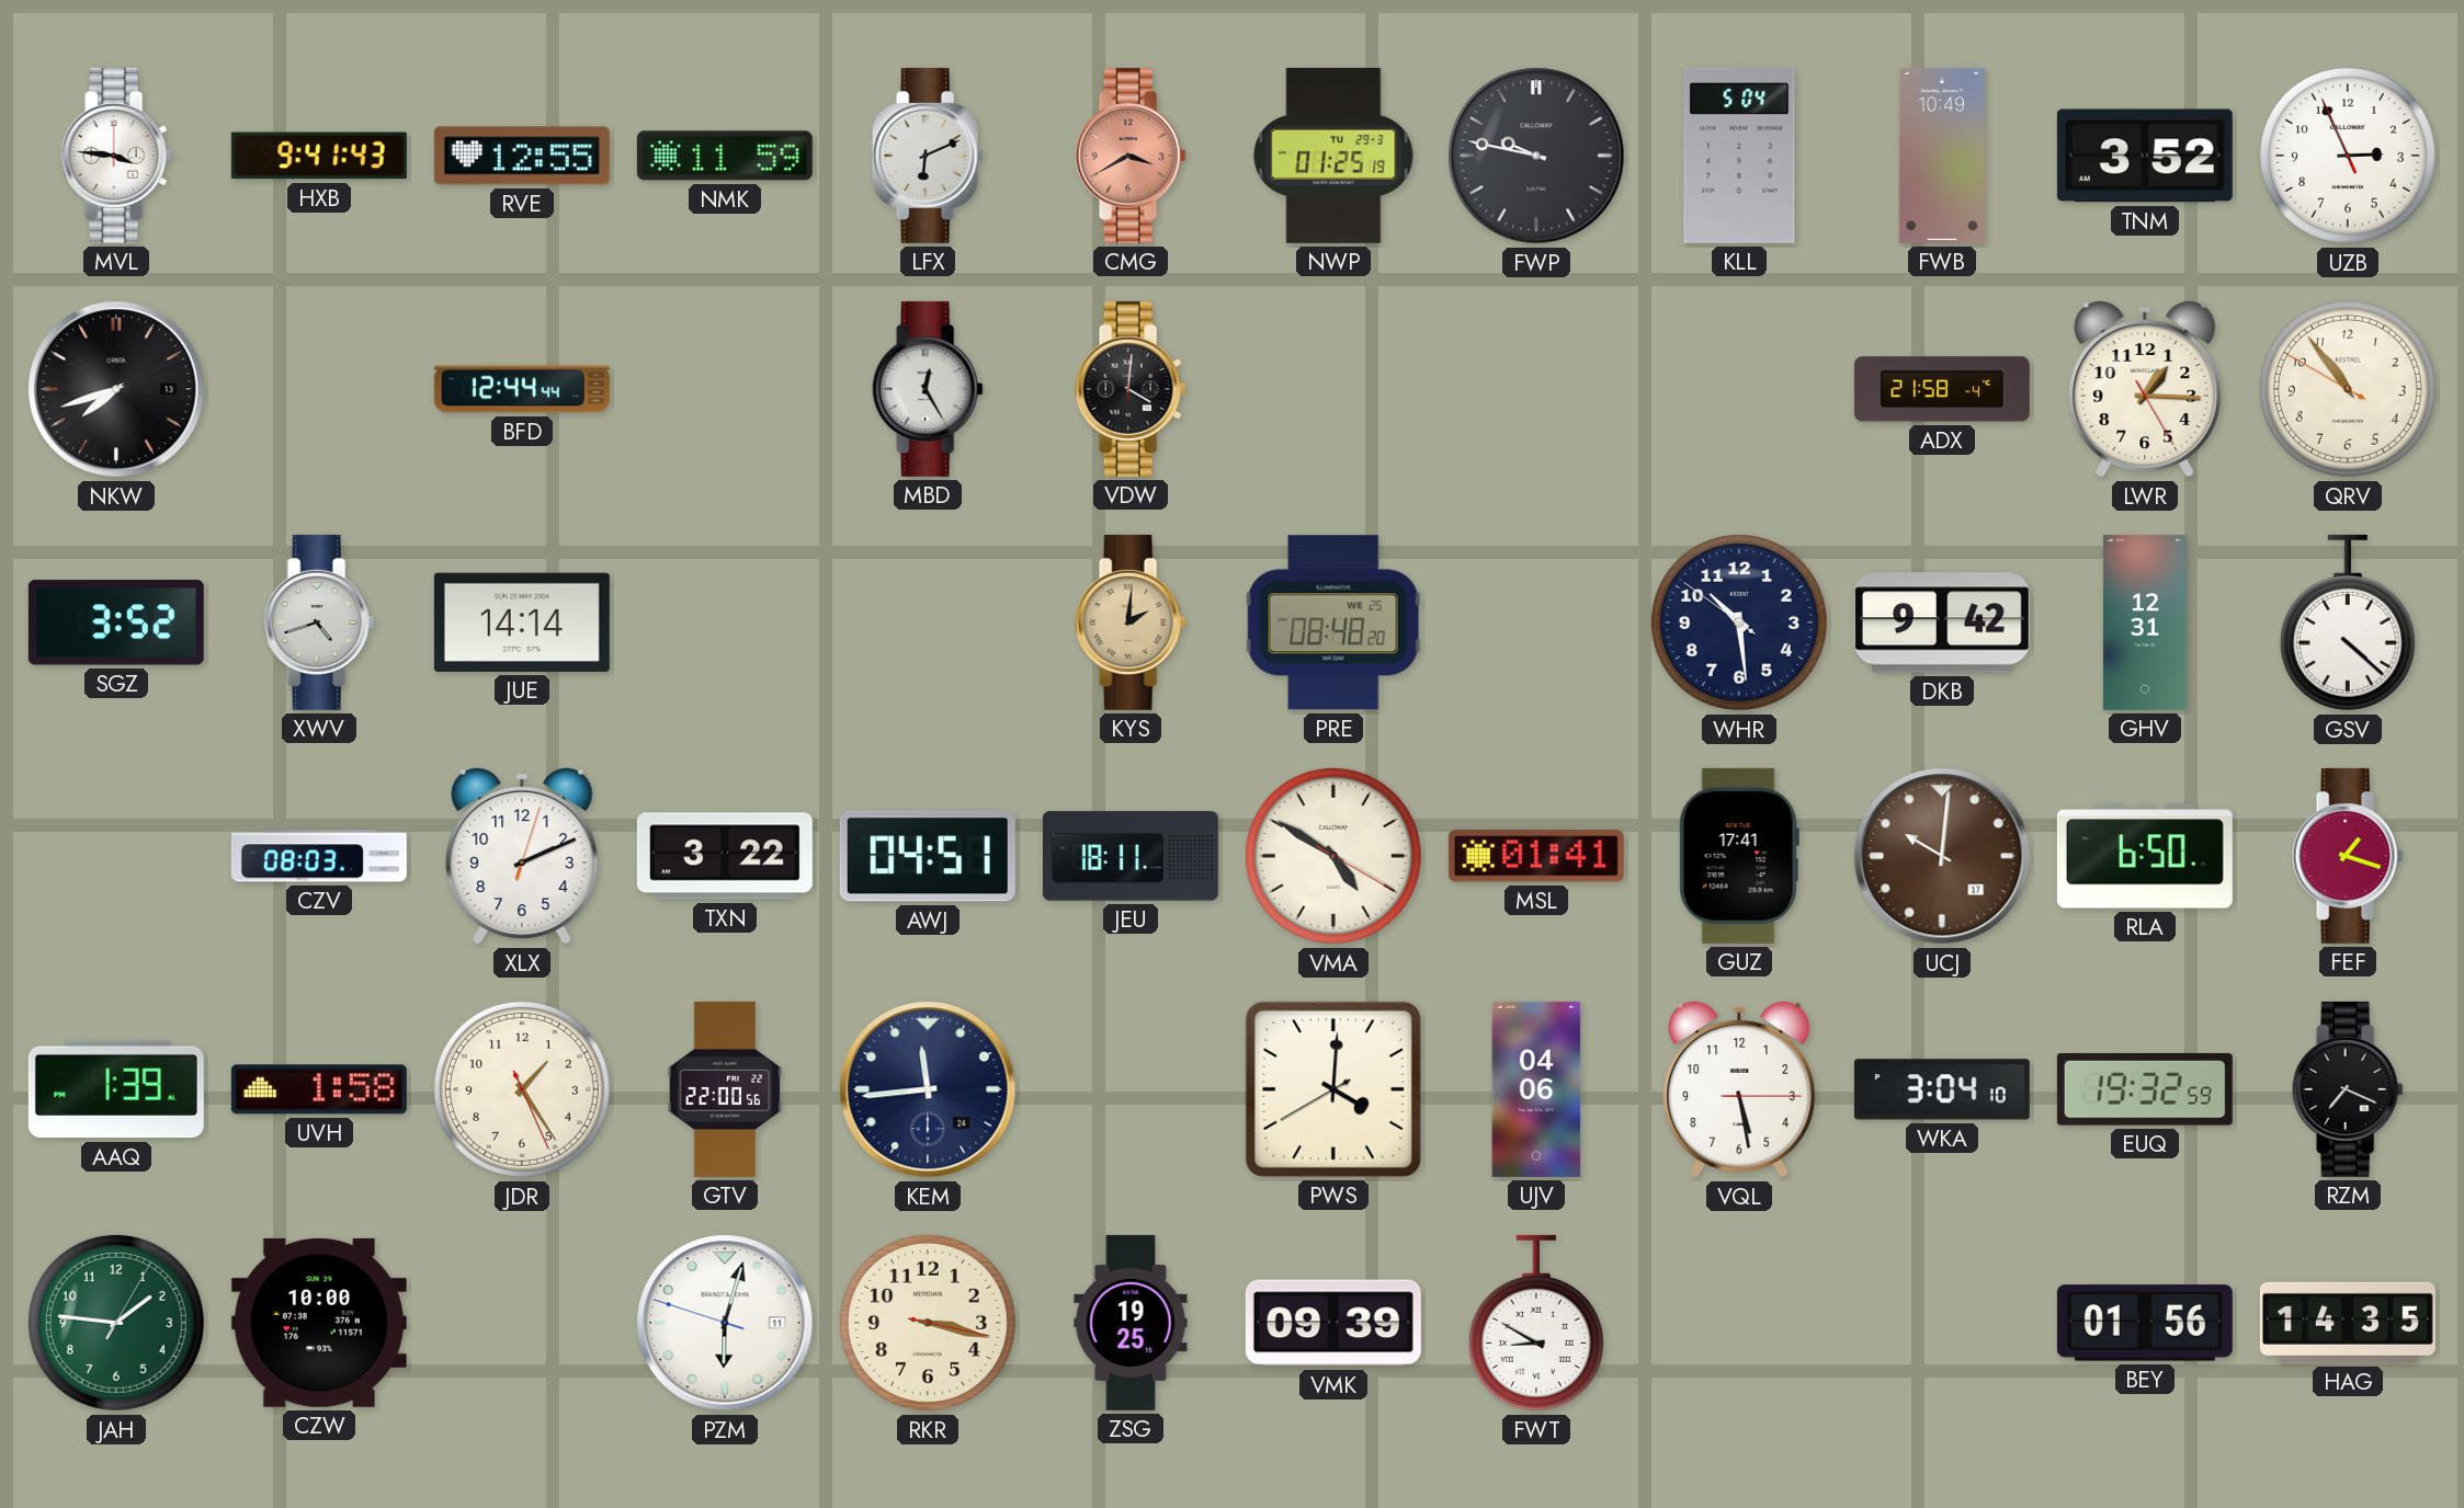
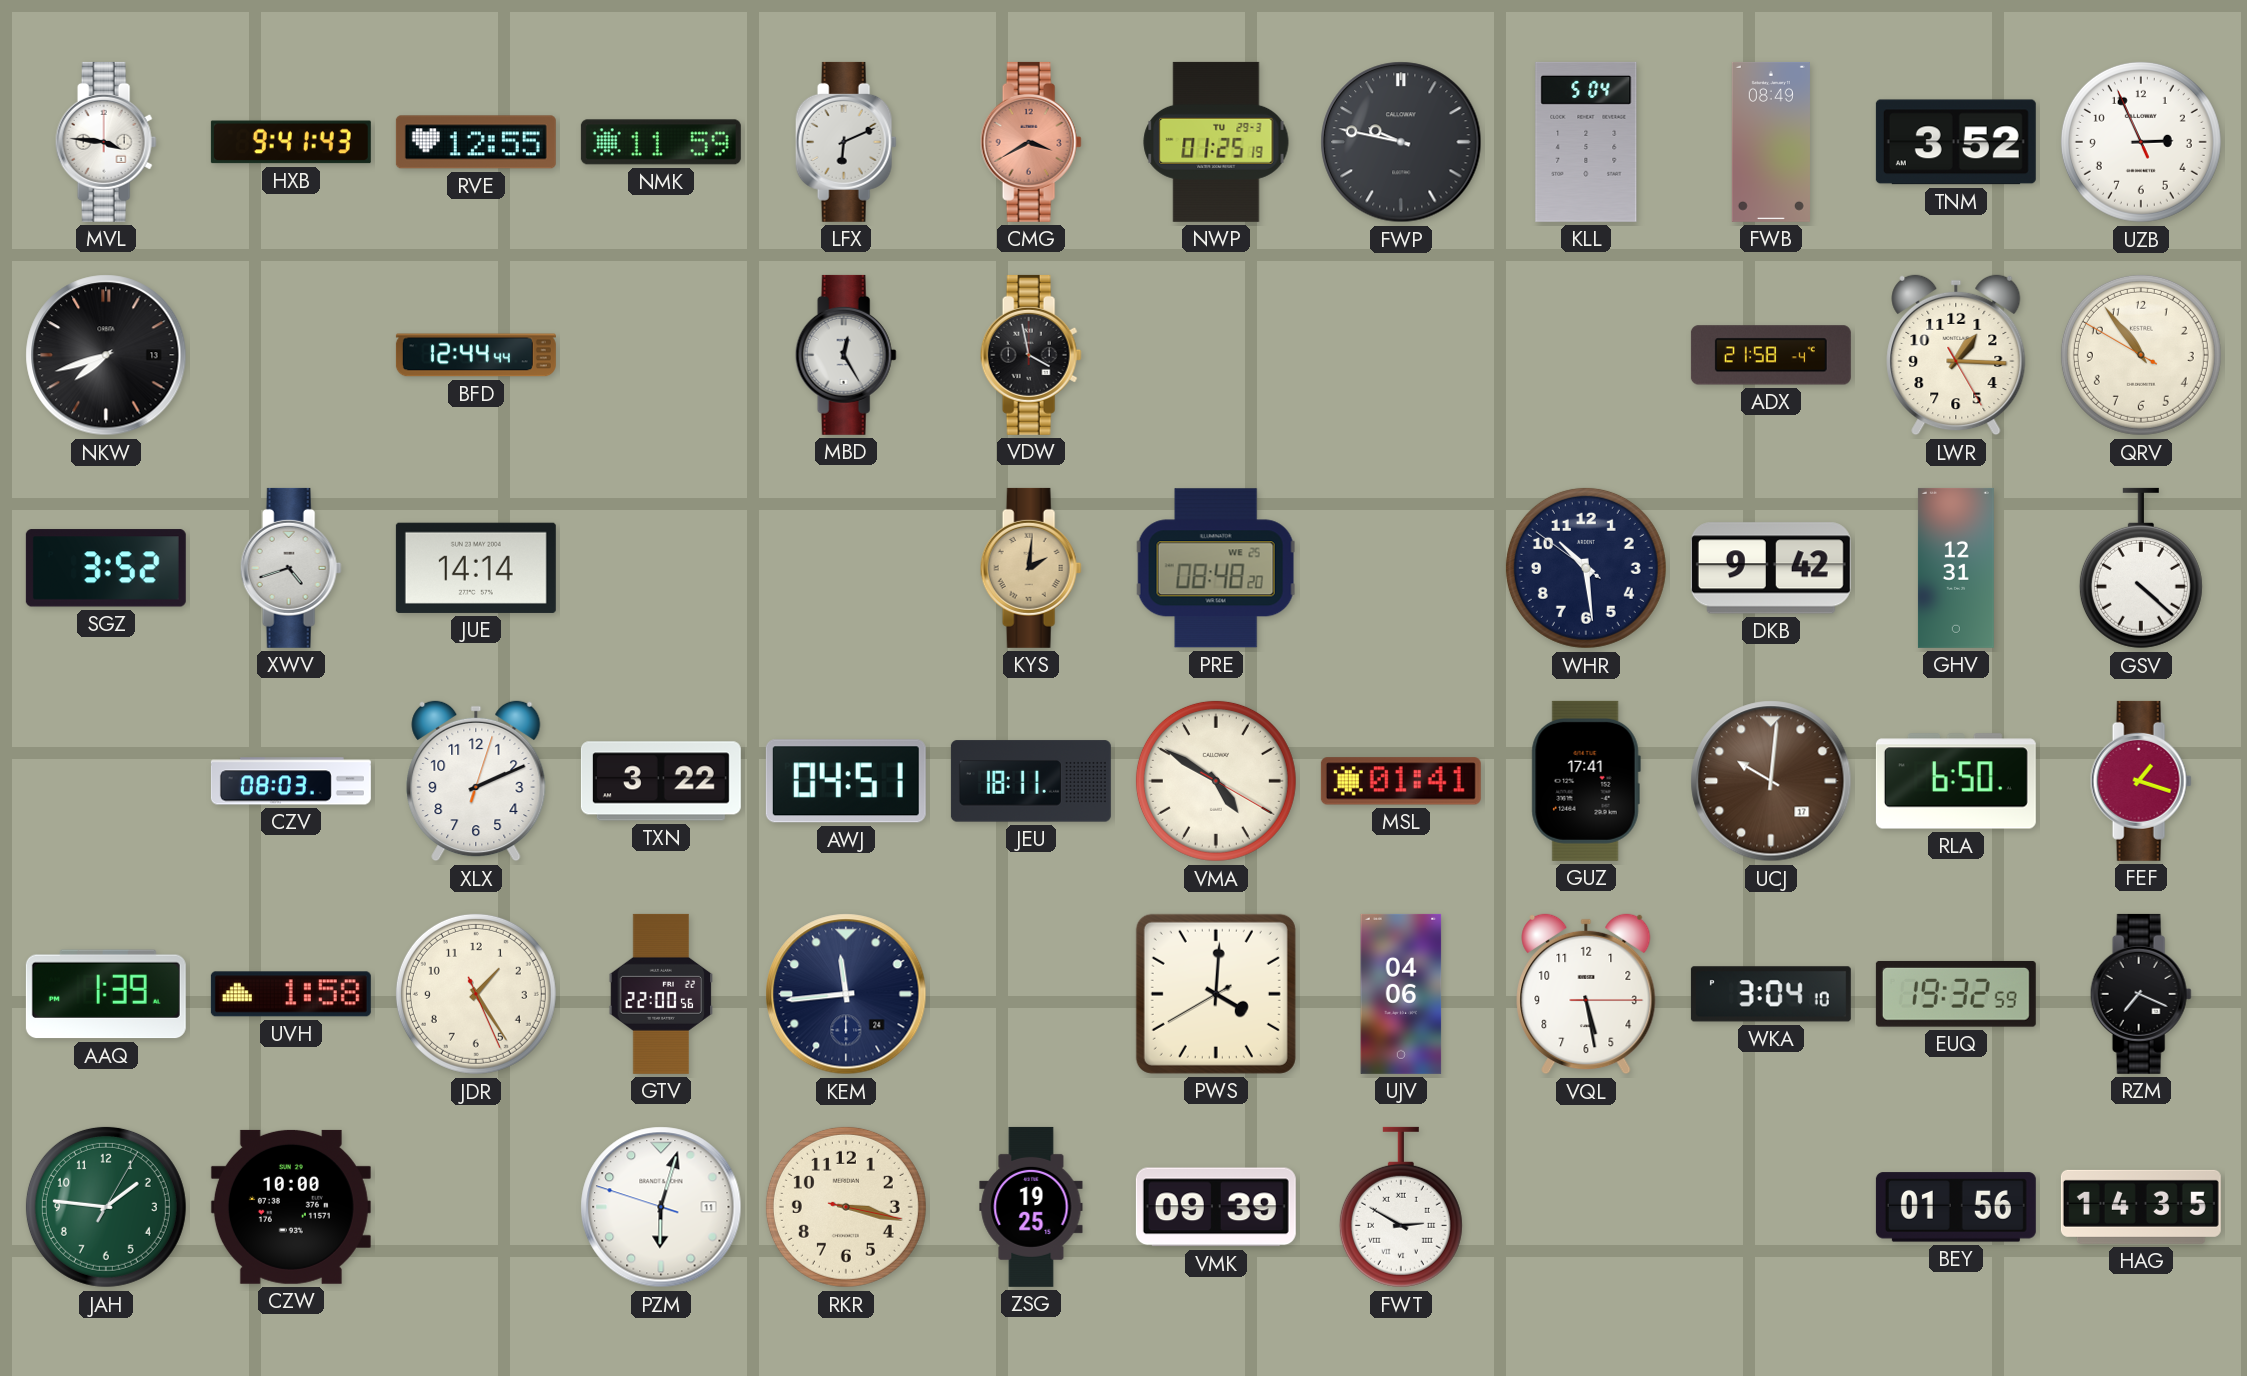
FWB: 10:49 -> 08:49 (1771, 142)
VDW: 4:01 -> 3:58 (1031, 355)
FWT: 8:50 -> 2:50 (1401, 1207)
